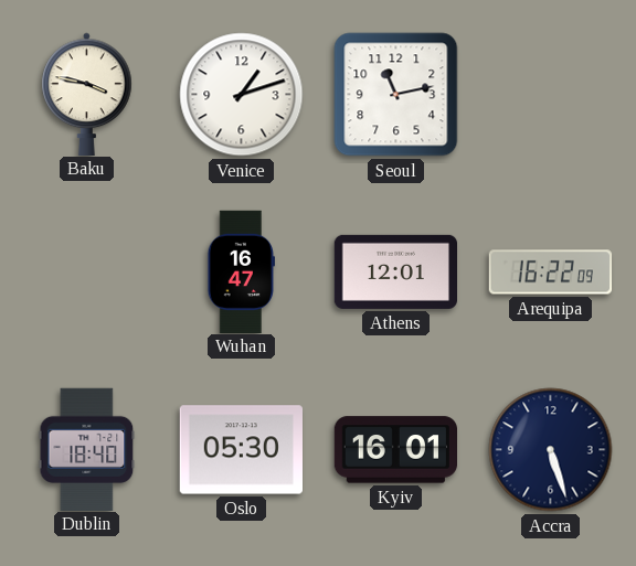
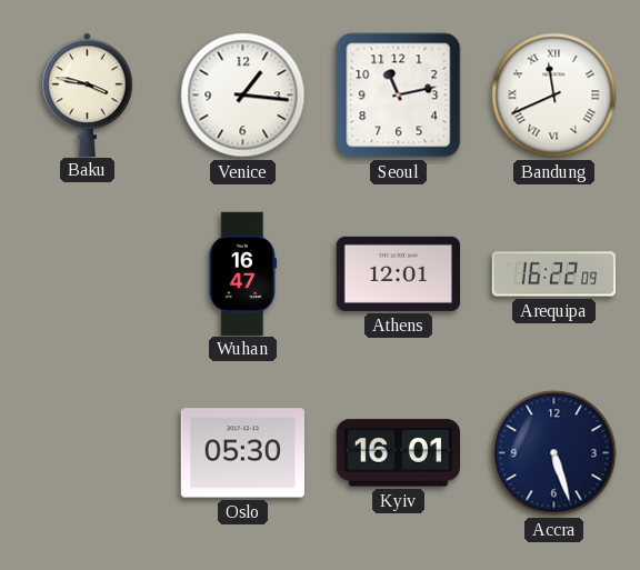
Venice: 1:12 -> 1:16 (243, 96)
Bandung: none -> 11:41 (554, 96)
Dublin: 18:40 -> none (87, 449)
